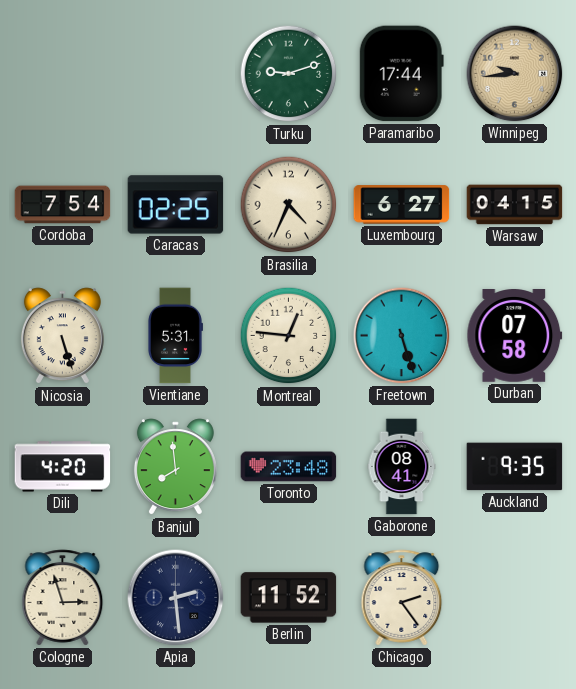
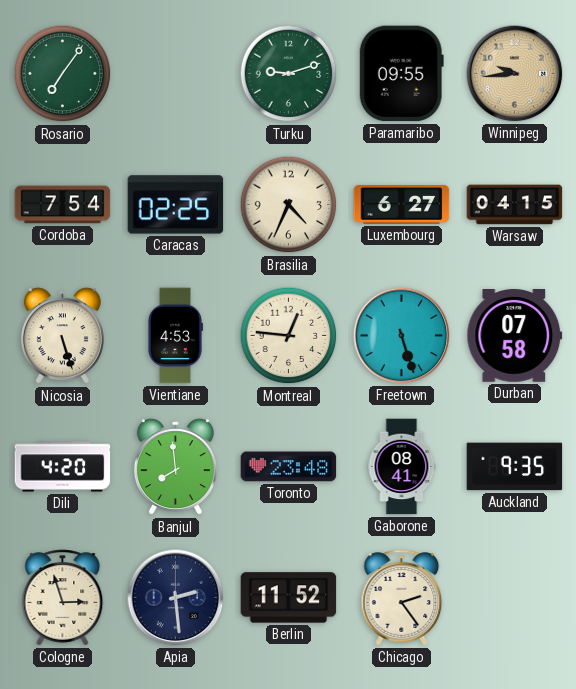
Rosario: none -> 7:06 (63, 74)
Paramaribo: 17:44 -> 09:55 (401, 74)
Vientiane: 5:31 -> 4:53 (175, 336)
